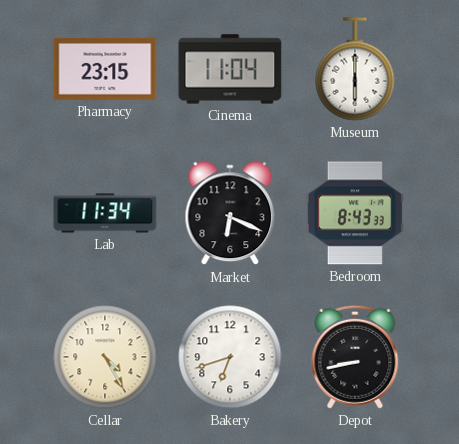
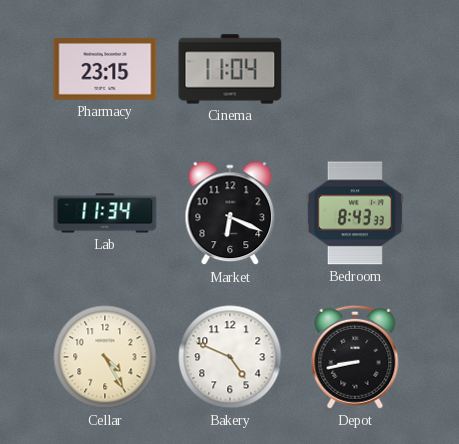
Museum: 6:00 -> none (355, 69)
Bakery: 6:42 -> 4:49 (230, 357)
